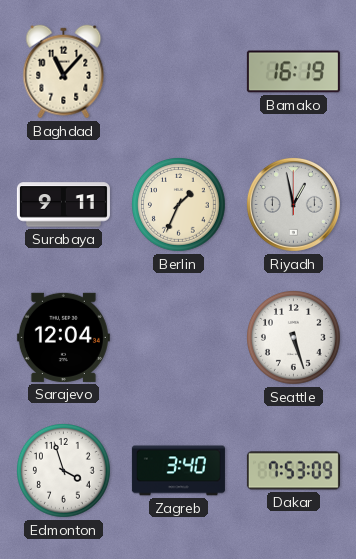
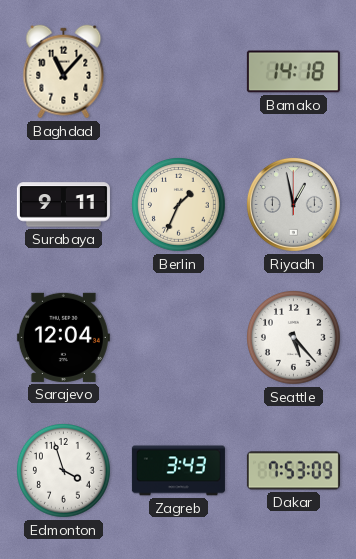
Bamako: 16:19 -> 14:18 (293, 72)
Seattle: 5:27 -> 5:23 (294, 338)
Zagreb: 3:40 -> 3:43 (178, 471)
